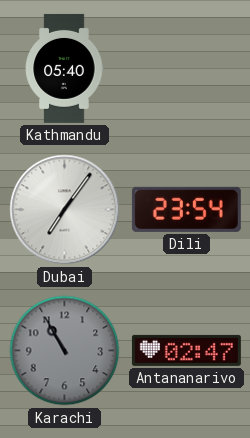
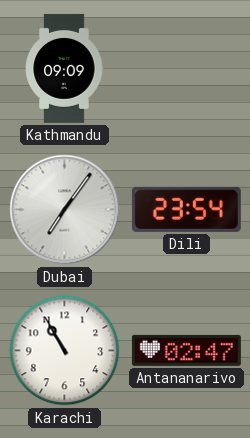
Kathmandu: 05:40 -> 09:09 (64, 68)
Karachi dial: grey -> white (65, 351)
